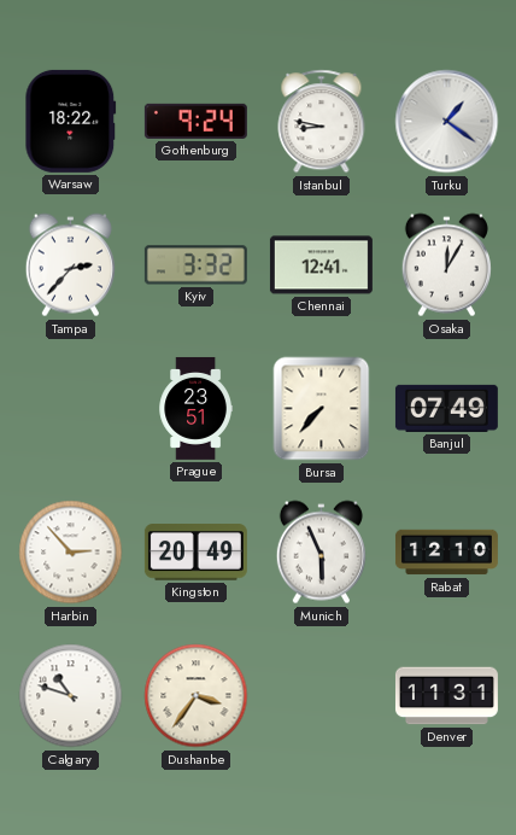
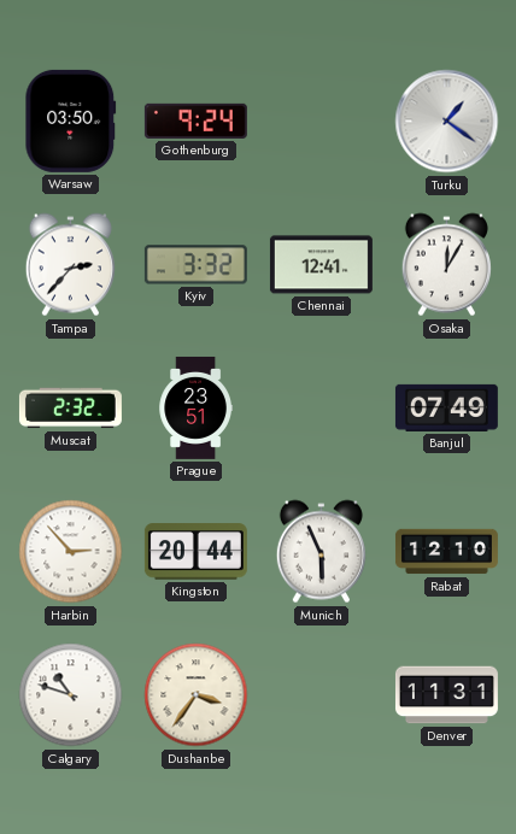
Warsaw: 18:22 -> 03:50 (71, 121)
Istanbul: 8:47 -> none (322, 122)
Muscat: none -> 2:32 (70, 409)
Bursa: 7:37 -> none (322, 409)
Kingston: 20:49 -> 20:44 (195, 552)
